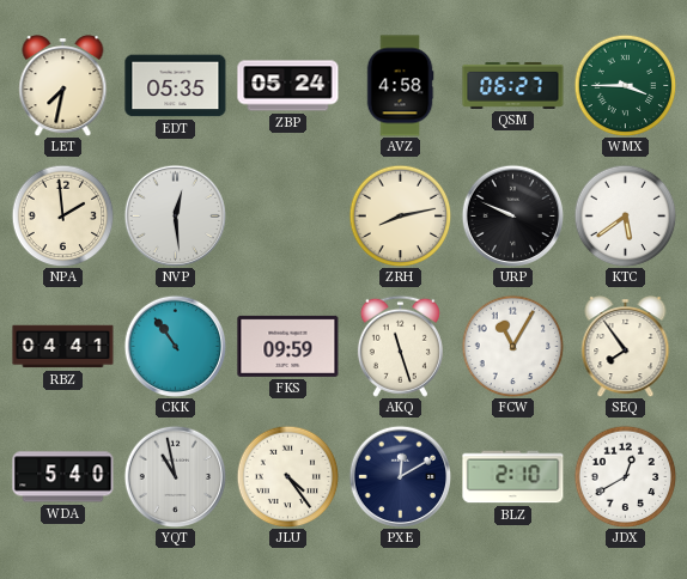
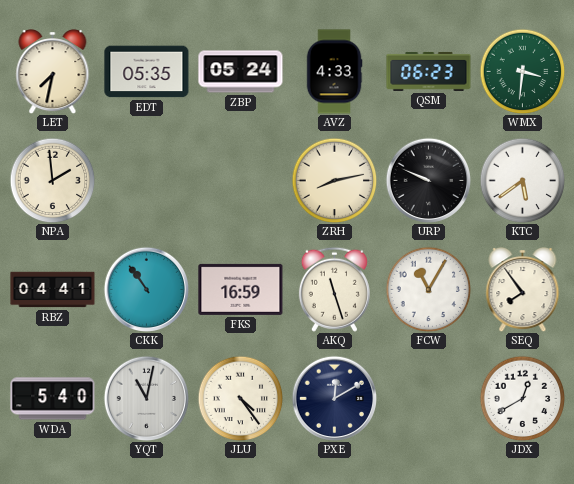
AVZ: 4:58 -> 4:33 (334, 72)
QSM: 06:27 -> 06:23 (429, 71)
WMX: 3:45 -> 3:31 (522, 71)
NVP: 12:29 -> none (175, 215)
FKS: 09:59 -> 16:59 (241, 289)
YQT: 10:58 -> 11:02 (146, 398)
BLZ: 2:10 -> none (513, 477)
